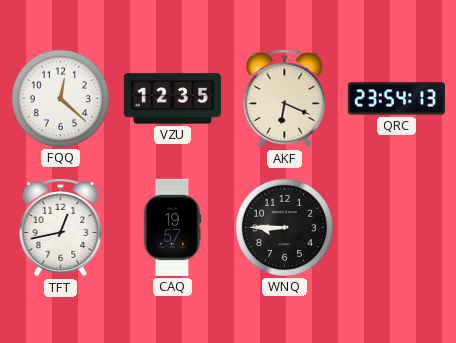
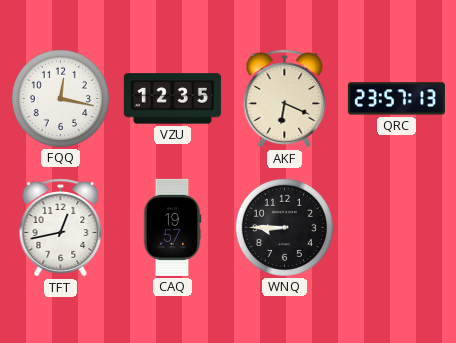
FQQ: 12:22 -> 12:17 (60, 98)
QRC: 23:54 -> 23:57 (396, 99)
